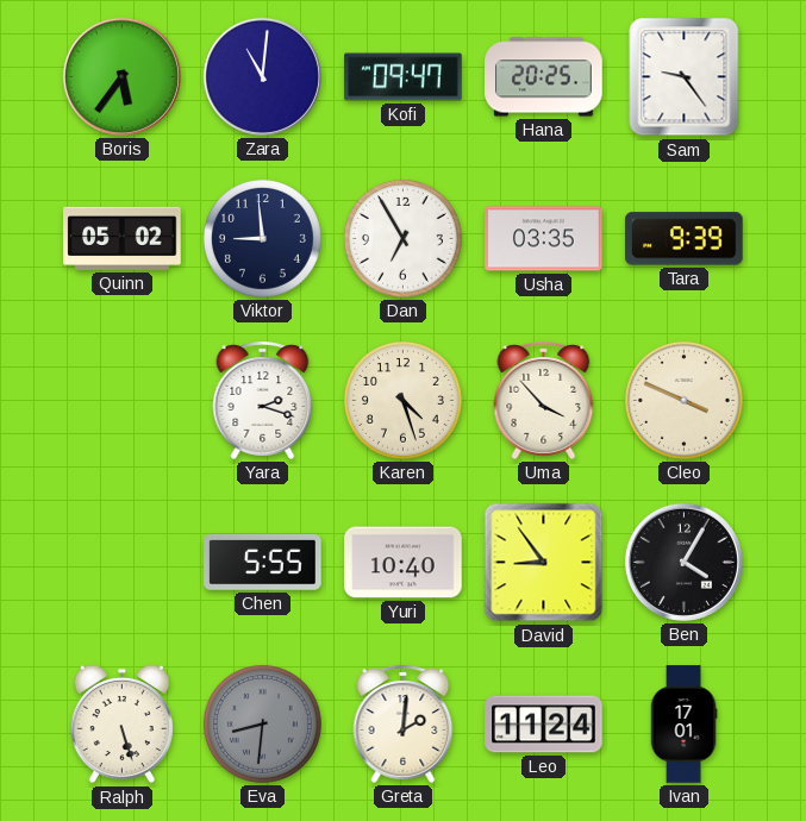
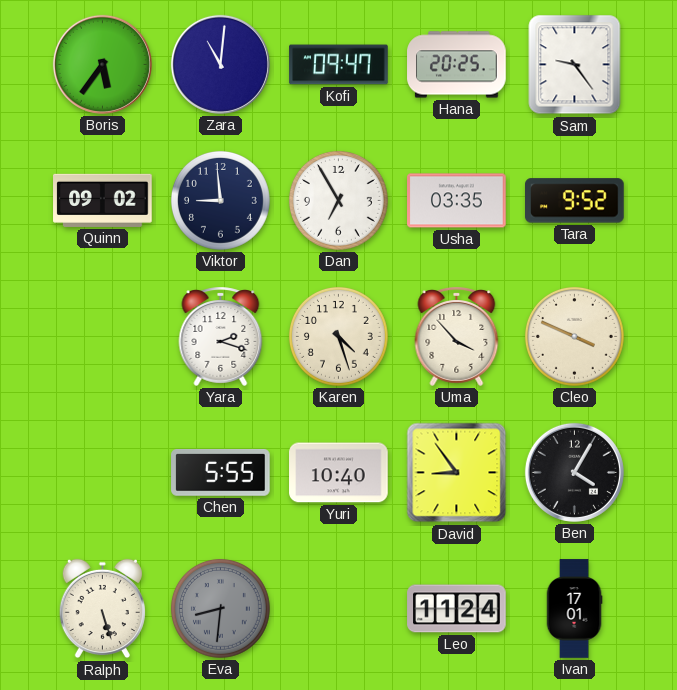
Quinn: 05:02 -> 09:02 (103, 200)
Tara: 9:39 -> 9:52 (575, 201)
Greta: 2:01 -> none (404, 723)
